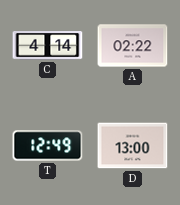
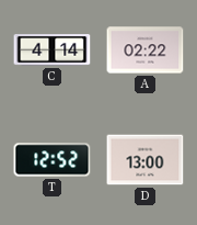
T: 12:49 -> 12:52 (53, 160)
